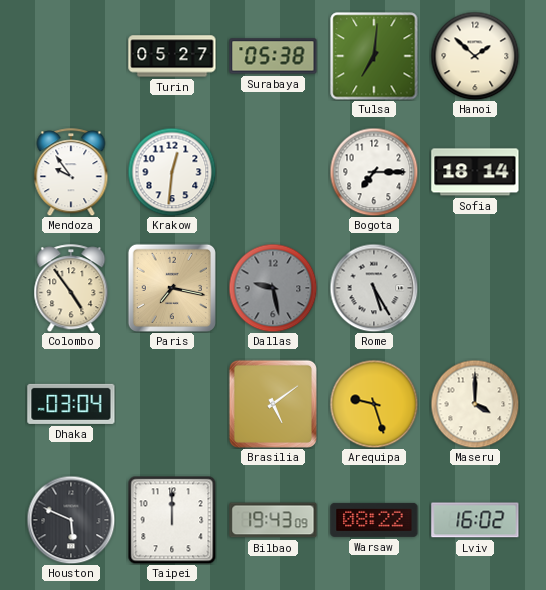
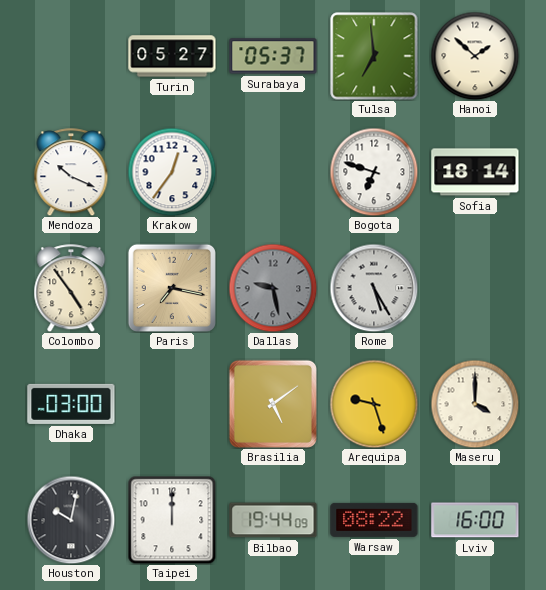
Surabaya: 05:38 -> 05:37 (273, 56)
Tulsa: 7:01 -> 6:59 (374, 56)
Mendoza: 9:54 -> 10:19 (71, 172)
Krakow: 12:31 -> 12:36 (172, 172)
Bogota: 7:15 -> 6:48 (374, 172)
Dhaka: 03:04 -> 03:00 (71, 404)
Houston: 5:49 -> 10:02 (71, 520)
Bilbao: 19:43 -> 19:44 (273, 520)
Lviv: 16:02 -> 16:00 (475, 520)
